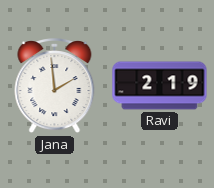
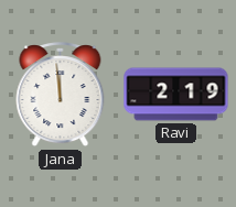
Jana: 1:59 -> 11:59 (61, 96)
